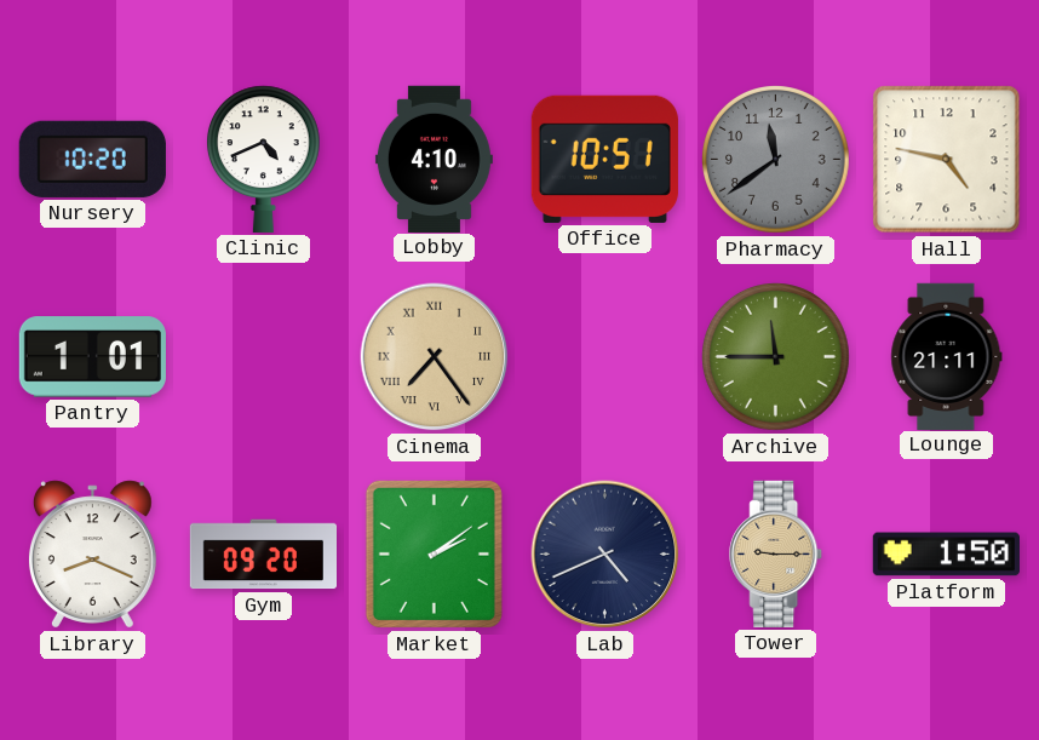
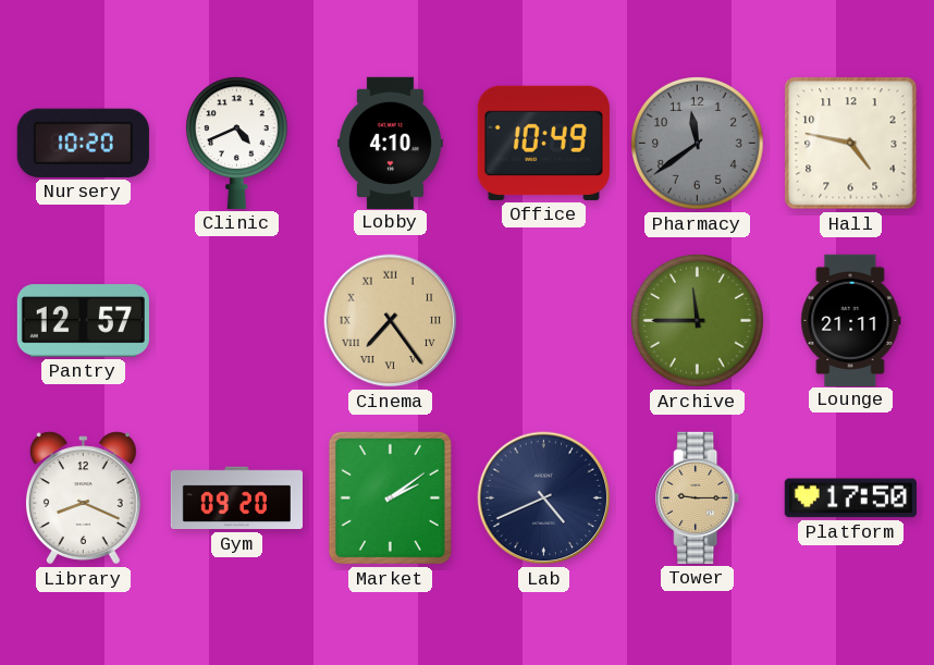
Office: 10:51 -> 10:49 (543, 143)
Pantry: 1:01 -> 12:57 (83, 321)
Platform: 1:50 -> 17:50 (850, 498)
